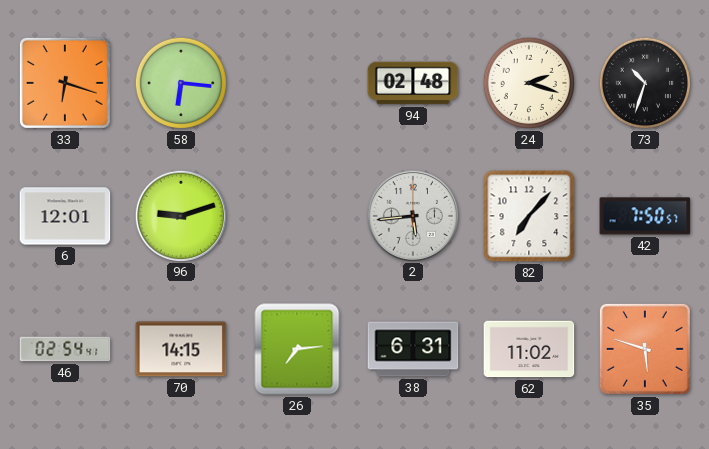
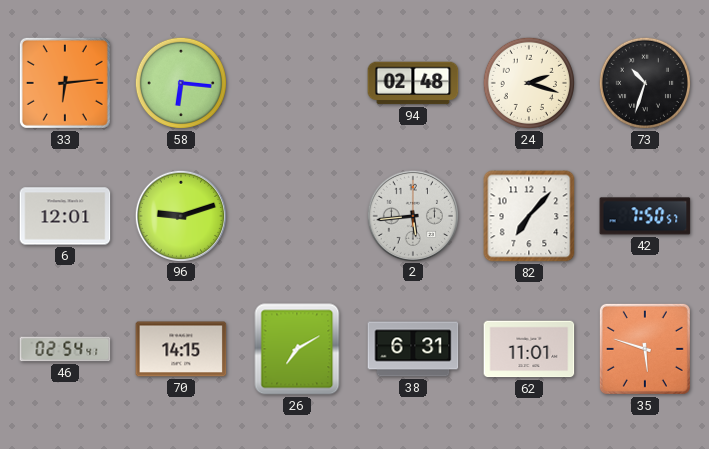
33: 6:18 -> 6:14 (65, 83)
26: 7:14 -> 7:10 (297, 349)
62: 11:02 -> 11:01 (529, 349)
